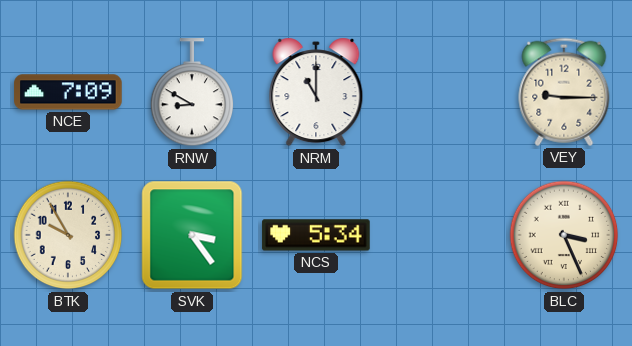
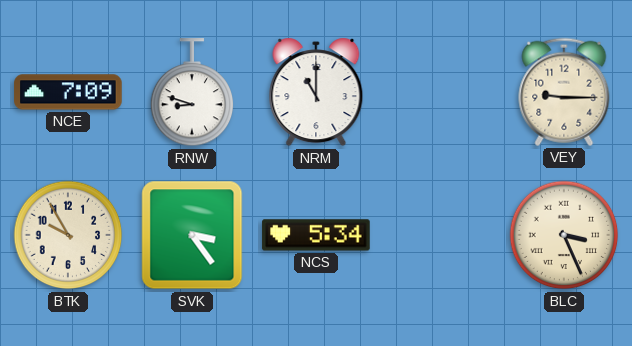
RNW: 8:50 -> 8:48 (192, 93)
